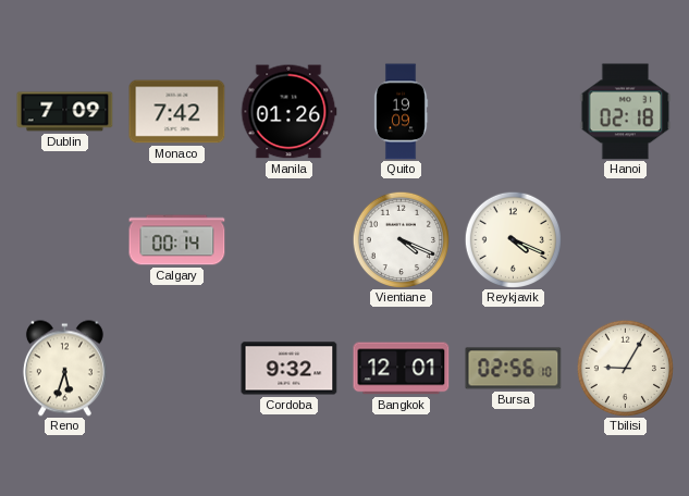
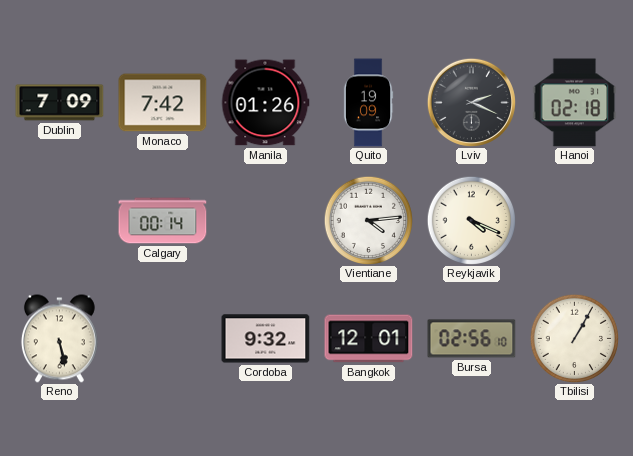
Lviv: none -> 2:19 (471, 102)
Vientiane: 4:19 -> 4:14 (368, 220)
Reno: 5:33 -> 5:28 (59, 339)
Tbilisi: 9:05 -> 1:05 (574, 338)
